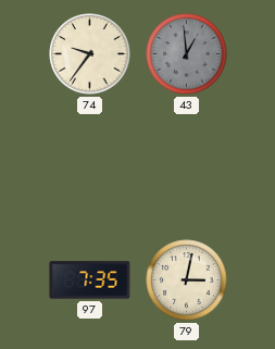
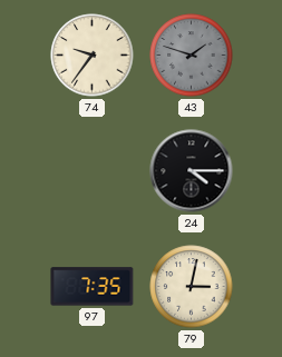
43: 12:59 -> 1:48 (192, 56)
24: none -> 4:15 (192, 171)
